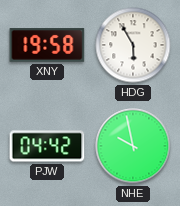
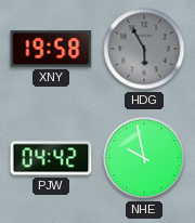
HDG dial: white -> grey (144, 49)
